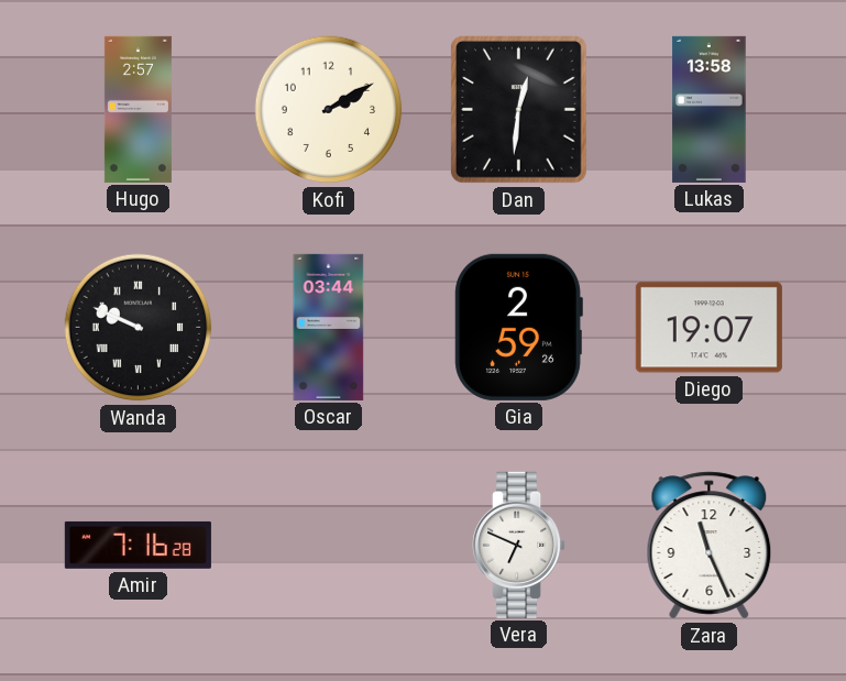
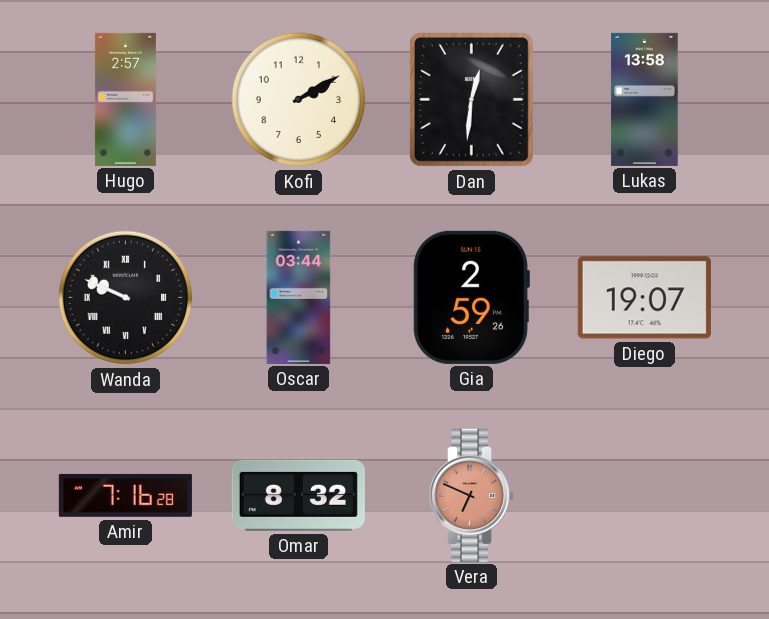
Omar: none -> 8:32 (298, 495)
Vera dial: white -> salmon (472, 495)
Zara: 11:26 -> none (710, 546)
